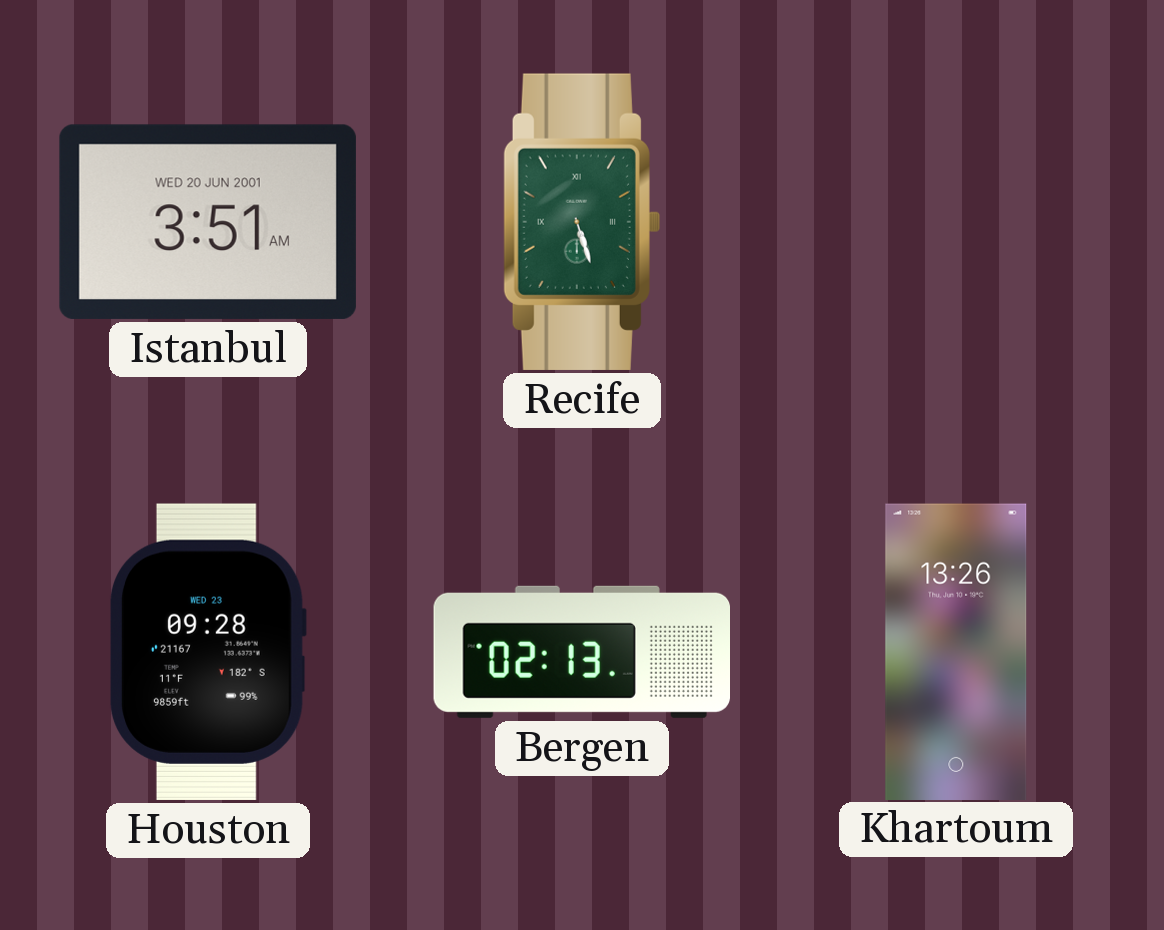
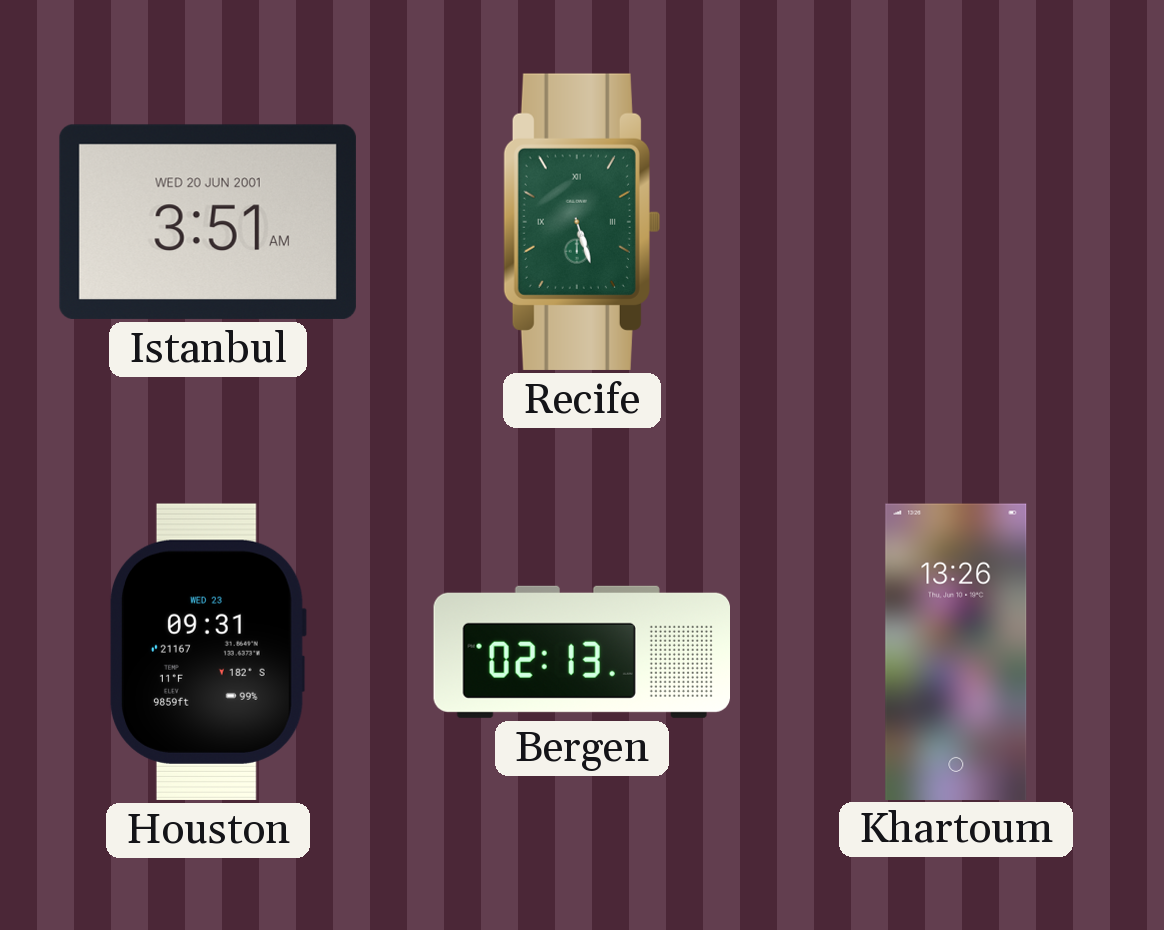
Houston: 09:28 -> 09:31 (208, 652)
